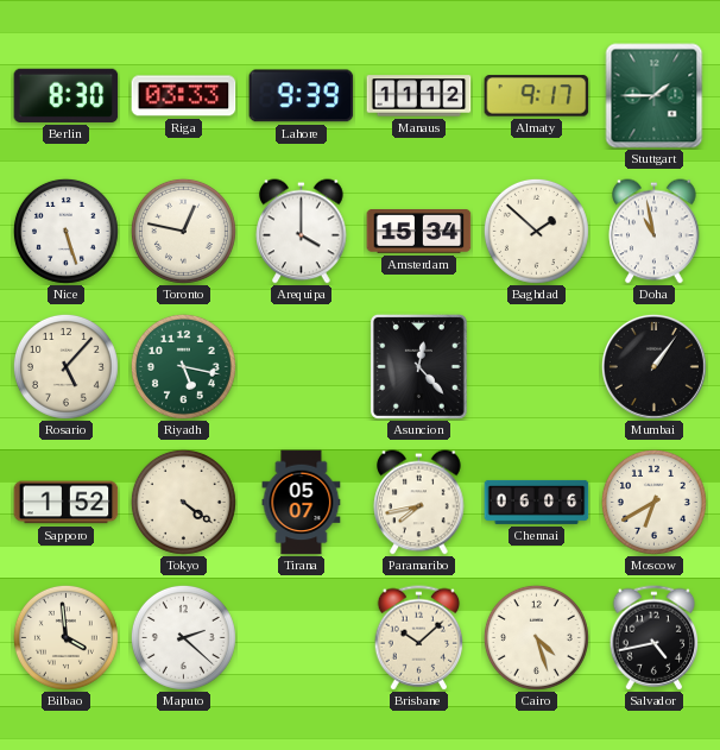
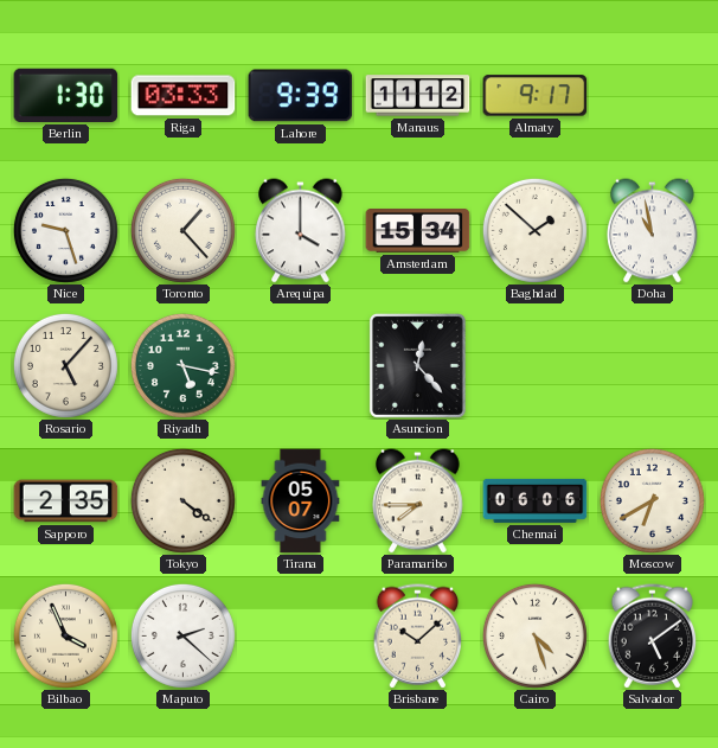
Berlin: 8:30 -> 1:30 (66, 95)
Stuttgart: 1:45 -> none (655, 96)
Nice: 5:27 -> 9:27 (65, 230)
Toronto: 12:47 -> 1:23 (182, 230)
Mumbai: 1:06 -> none (653, 366)
Sapporo: 1:52 -> 2:35 (66, 501)
Paramaribo: 7:43 -> 7:45 (418, 501)
Bilbao: 3:59 -> 3:56 (65, 635)
Salvador: 4:43 -> 5:09 (653, 637)
